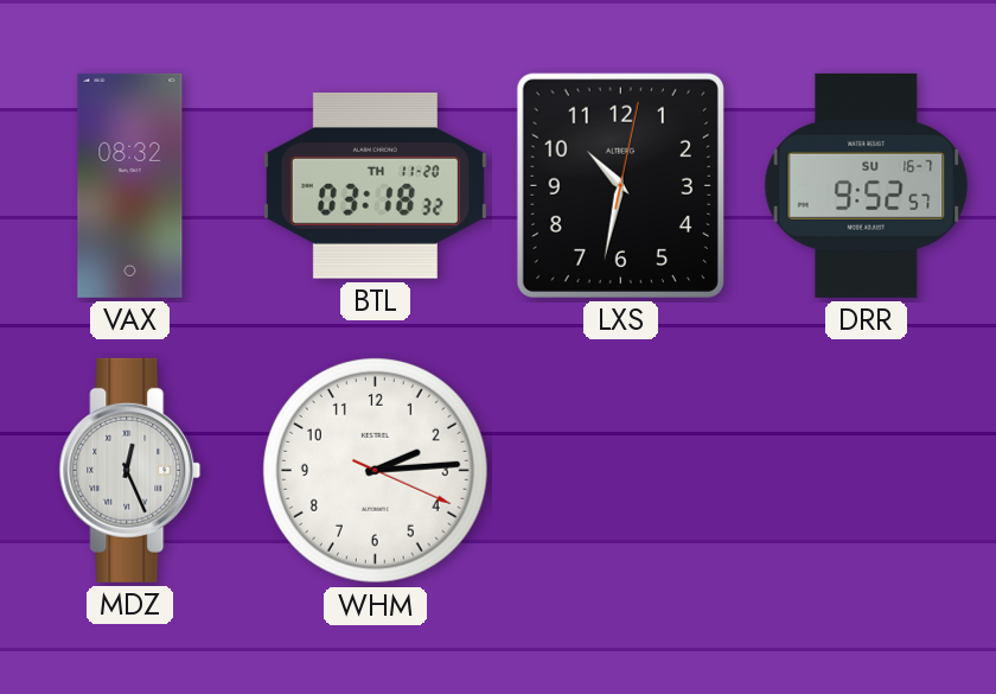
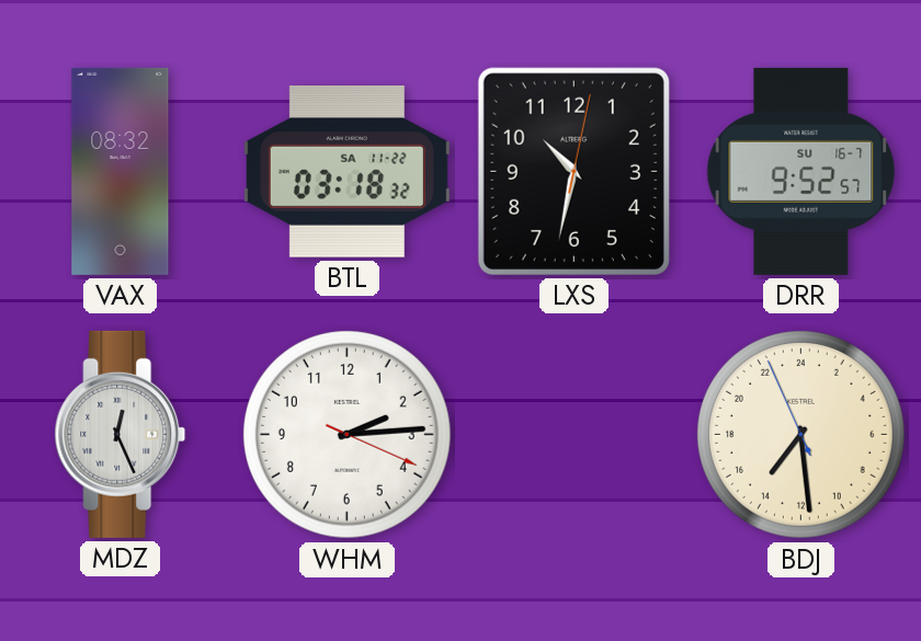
BTL date: TH 11-20 -> SA 11-22 (346, 172)
BDJ: none -> 14:28 (800, 434)
